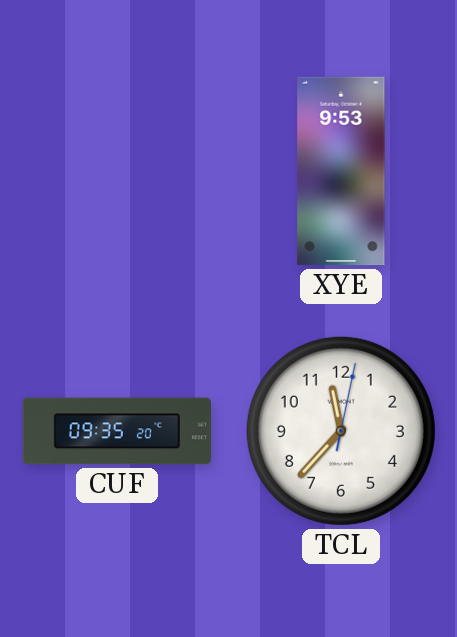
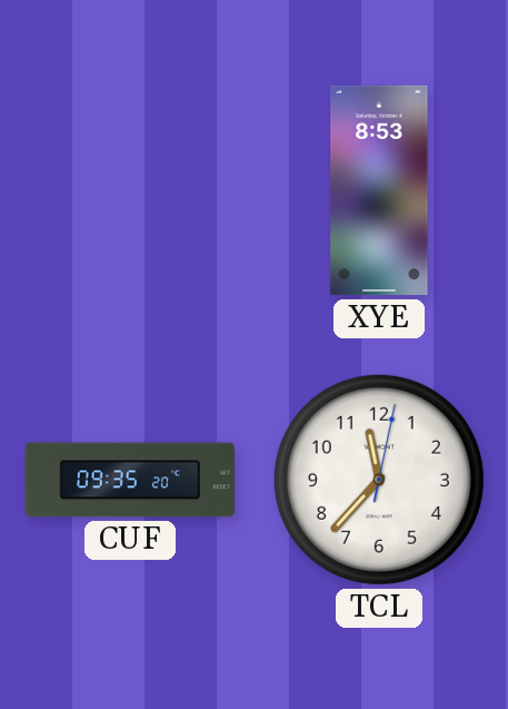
XYE: 9:53 -> 8:53 (379, 190)
